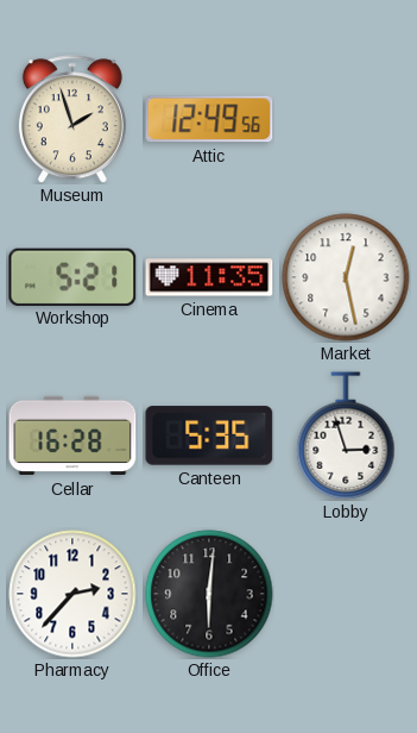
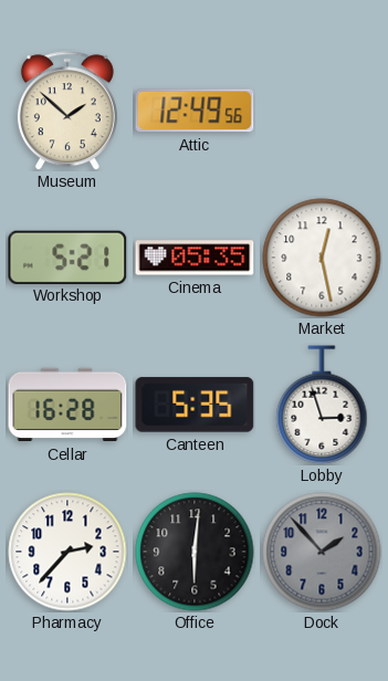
Museum: 1:57 -> 1:52 (67, 111)
Cinema: 11:35 -> 05:35 (195, 258)
Dock: none -> 1:53 (322, 552)
